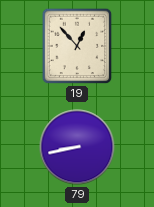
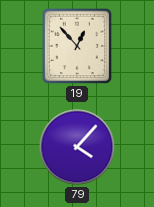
79: 8:43 -> 4:07 (77, 147)
